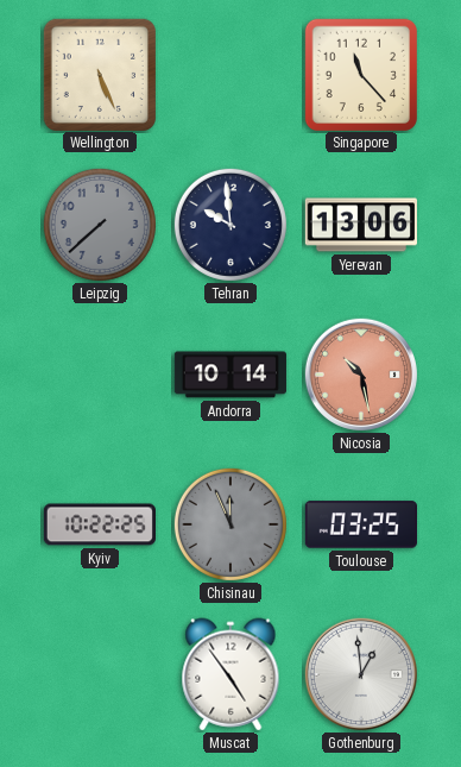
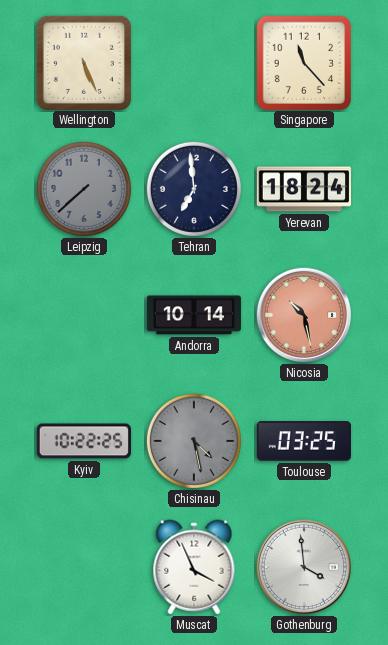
Tehran: 9:59 -> 6:59 (194, 189)
Yerevan: 13:06 -> 18:24 (303, 189)
Chisinau: 11:56 -> 4:28 (194, 441)
Muscat: 4:54 -> 3:56 (194, 567)
Gothenburg: 12:59 -> 3:59 (304, 567)
